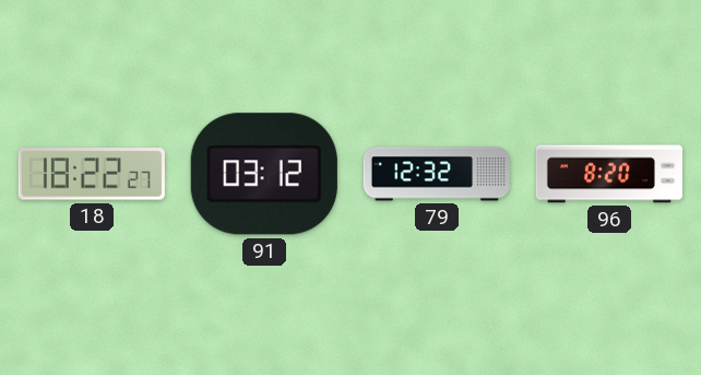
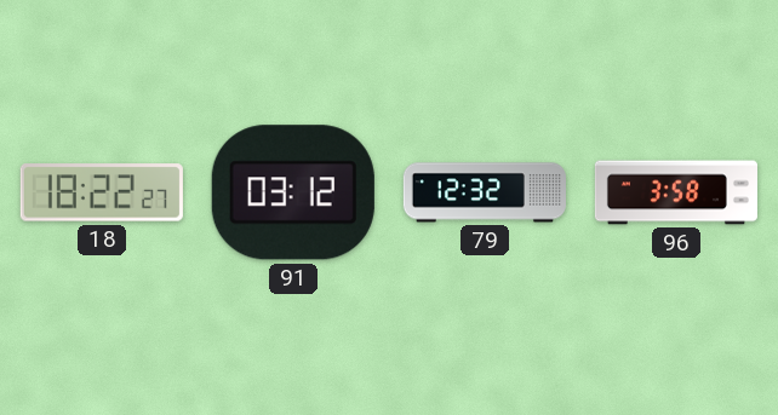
96: 8:20 -> 3:58 (676, 192)
